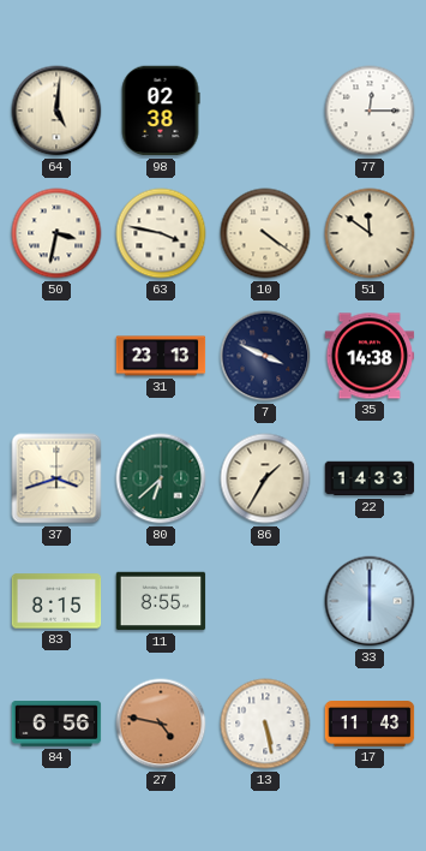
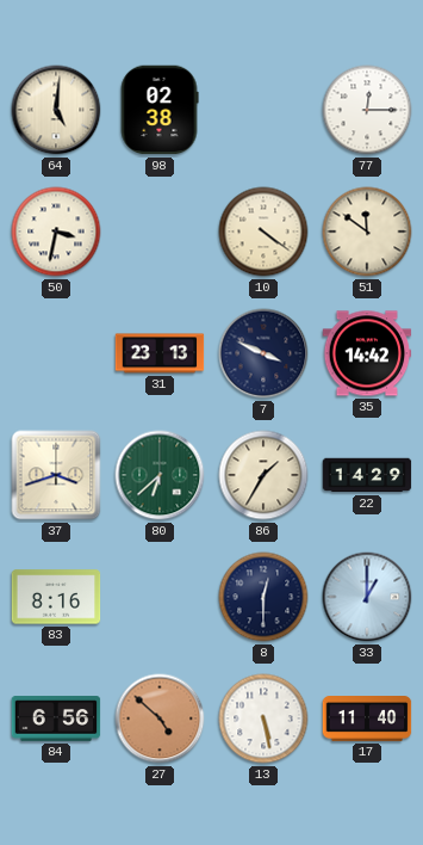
63: 3:47 -> none (161, 233)
35: 14:38 -> 14:42 (367, 353)
22: 14:33 -> 14:29 (367, 475)
83: 8:15 -> 8:16 (56, 597)
11: 8:55 -> none (161, 601)
8: none -> 12:30 (263, 597)
33: 6:00 -> 1:00 (367, 597)
27: 4:47 -> 4:52 (160, 718)
17: 11:43 -> 11:40 (367, 720)
